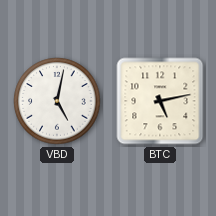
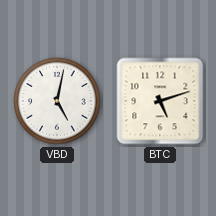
BTC: 5:13 -> 5:12 (160, 101)
